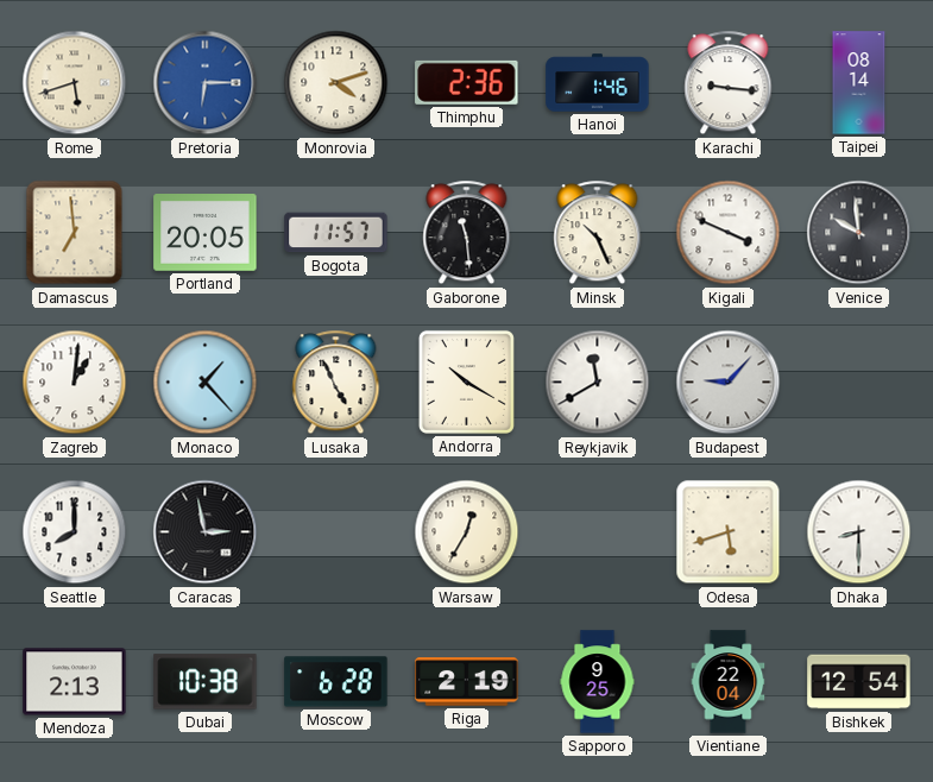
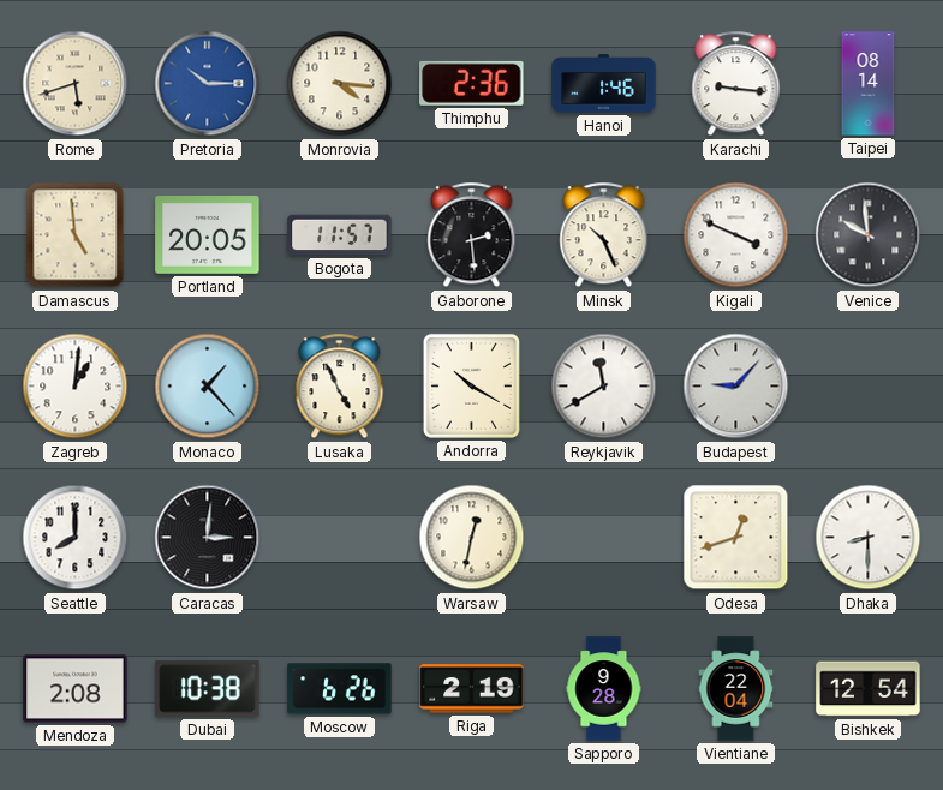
Pretoria: 6:15 -> 10:15 (208, 84)
Monrovia: 4:12 -> 4:16 (340, 84)
Damascus: 6:59 -> 4:59 (76, 235)
Gaborone: 11:29 -> 2:29 (472, 235)
Caracas: 2:58 -> 3:01 (208, 538)
Warsaw: 12:35 -> 12:32 (472, 538)
Odesa: 5:42 -> 12:42 (736, 538)
Mendoza: 2:13 -> 2:08 (76, 689)
Moscow: 6:28 -> 6:26 (340, 689)
Sapporo: 9:25 -> 9:28 (604, 689)
